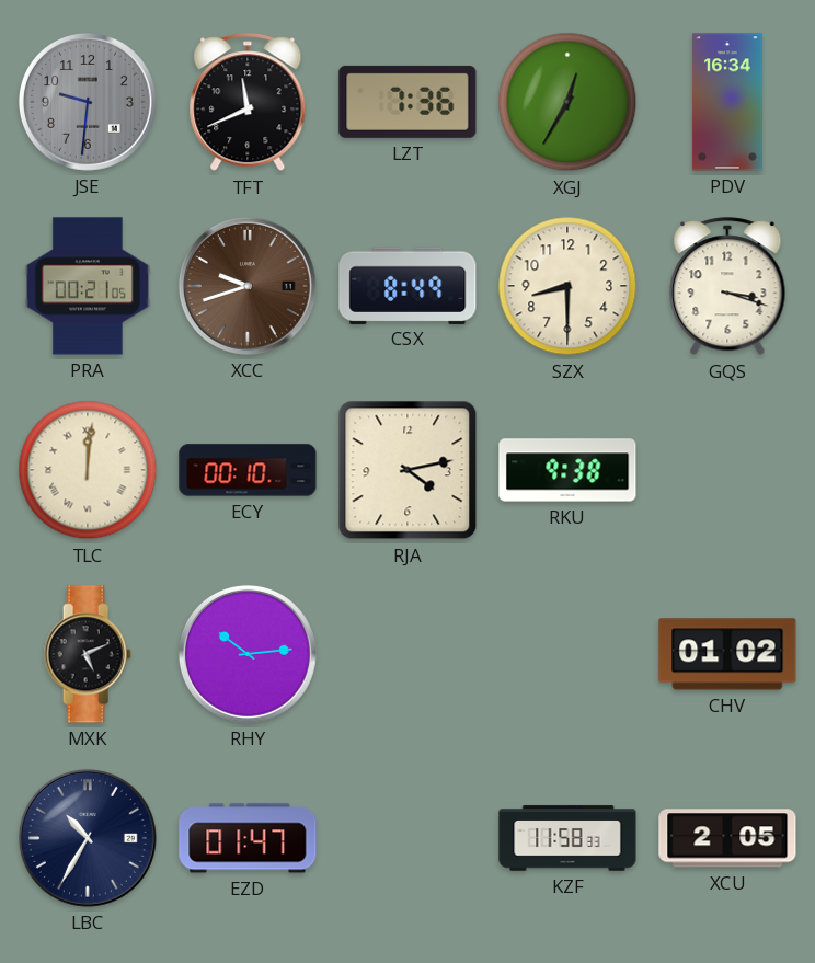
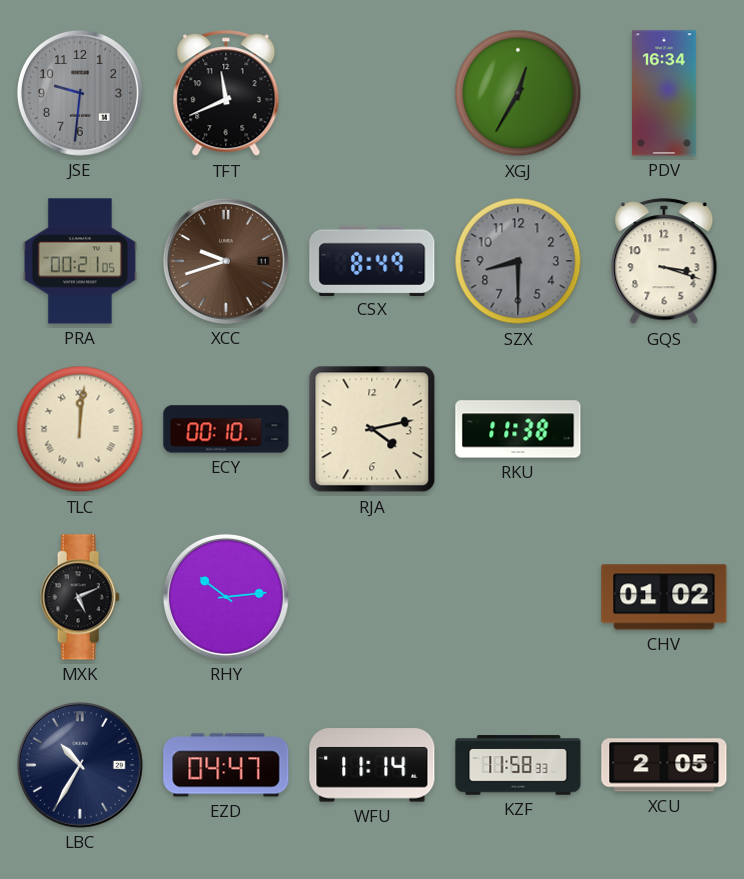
LZT: 7:36 -> none (407, 102)
SZX dial: cream -> grey (518, 261)
RKU: 9:38 -> 11:38 (518, 429)
EZD: 01:47 -> 04:47 (226, 765)
WFU: none -> 11:14 (372, 765)
